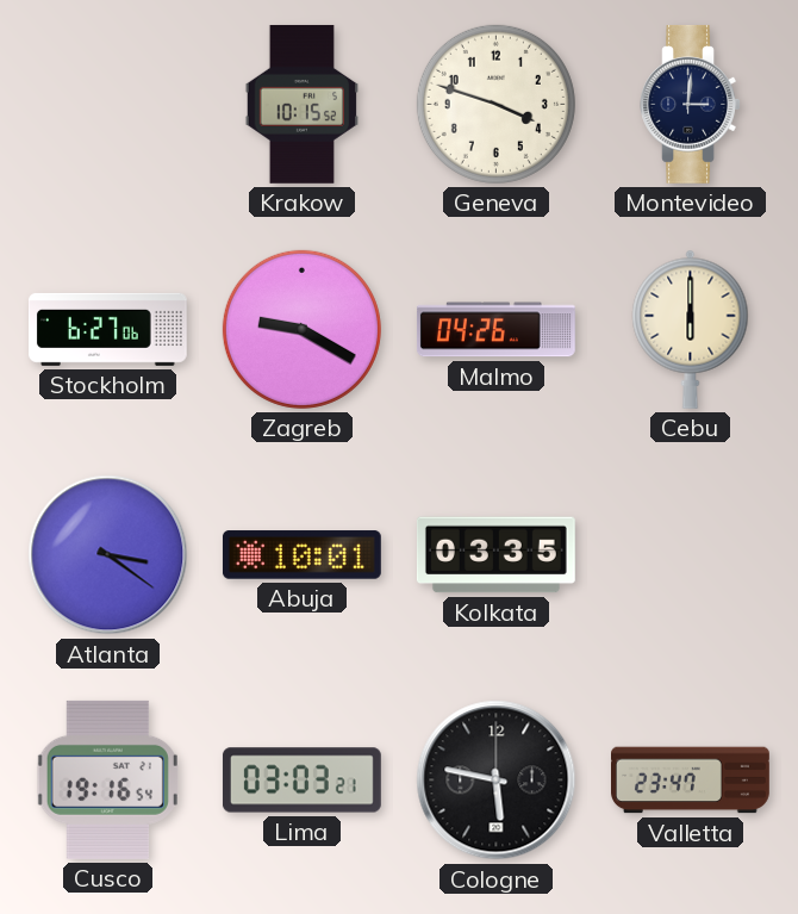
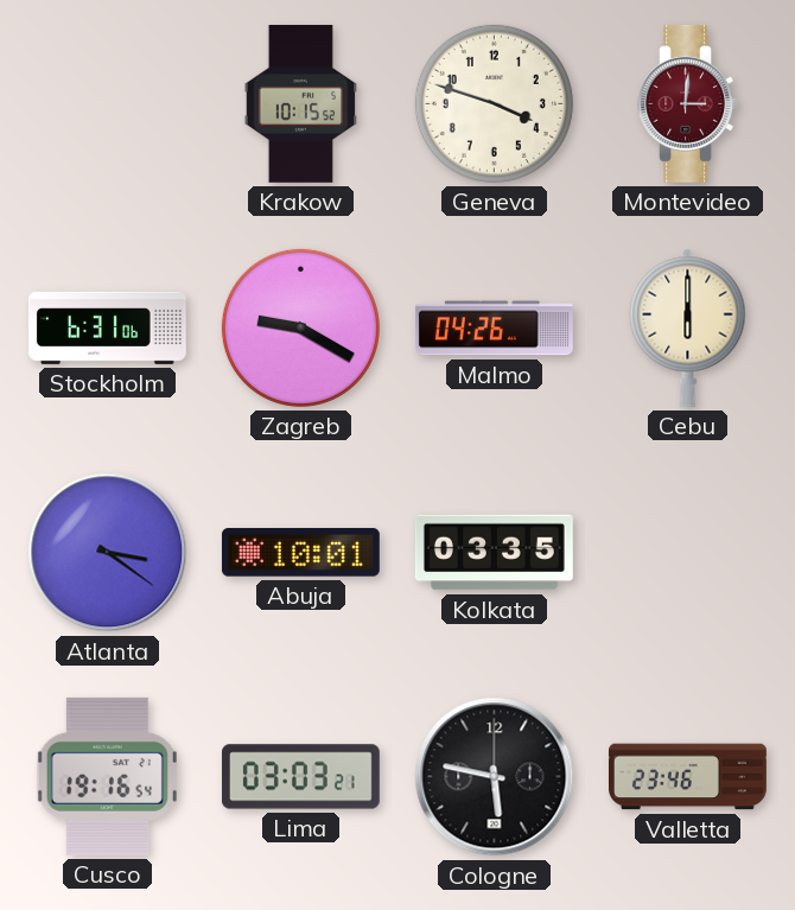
Montevideo dial: navy -> burgundy (687, 103)
Stockholm: 6:27 -> 6:31 (107, 327)
Valletta: 23:47 -> 23:46 (688, 777)
